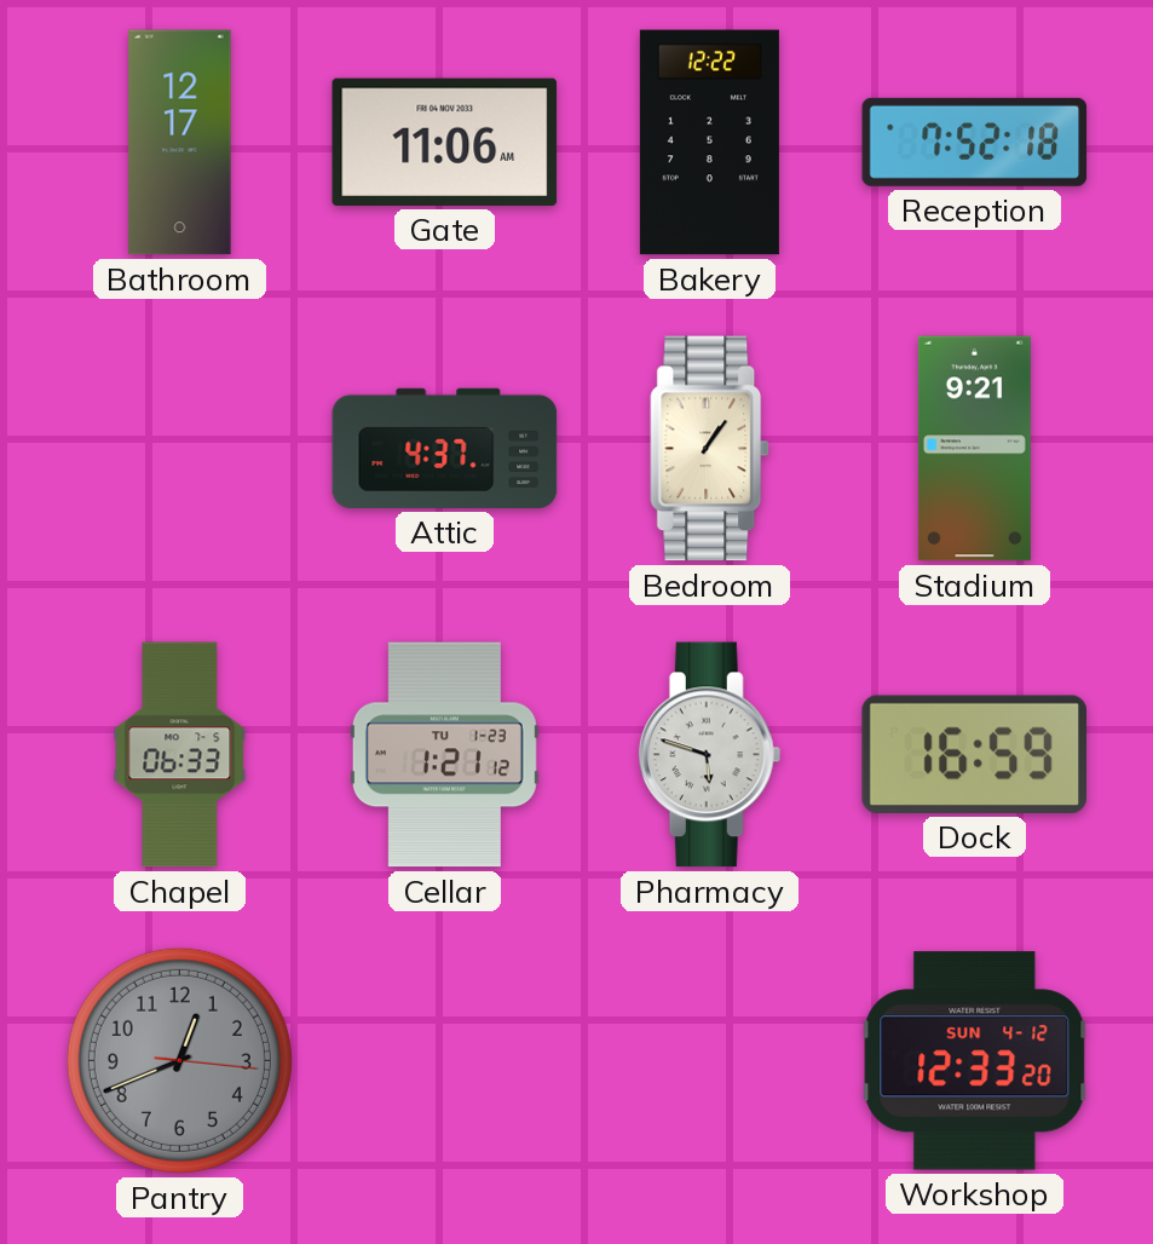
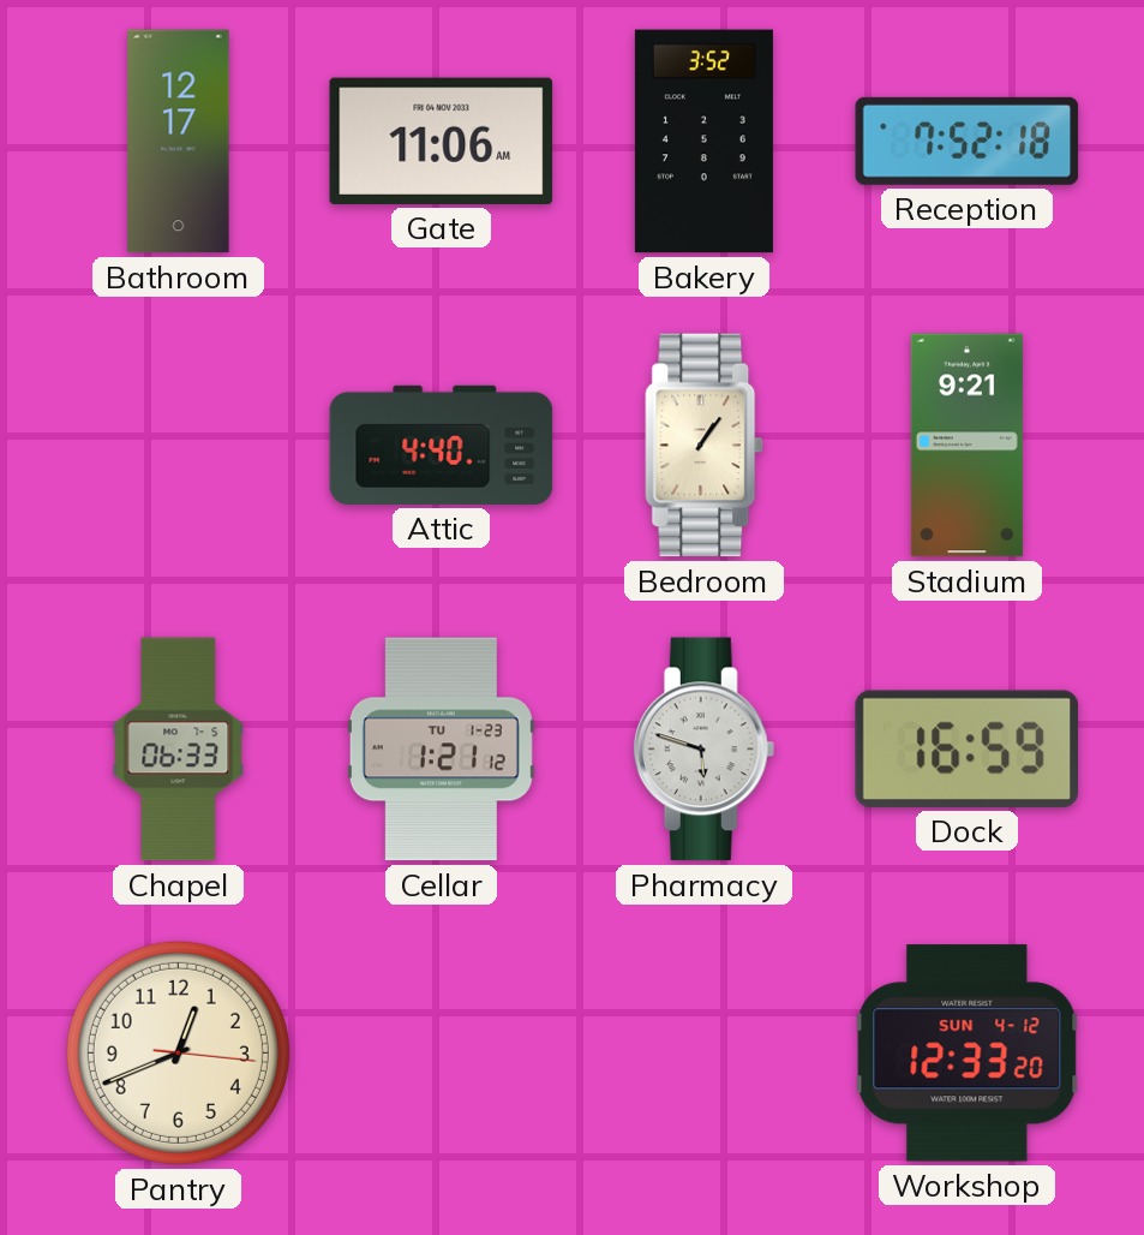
Bakery: 12:22 -> 3:52 (703, 142)
Attic: 4:37 -> 4:40 (442, 445)
Pantry dial: grey -> cream (178, 1052)
